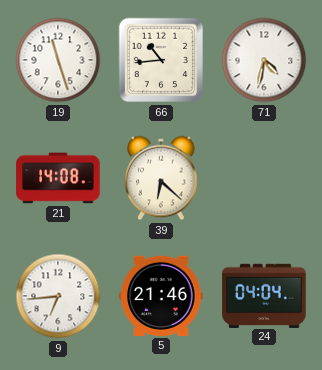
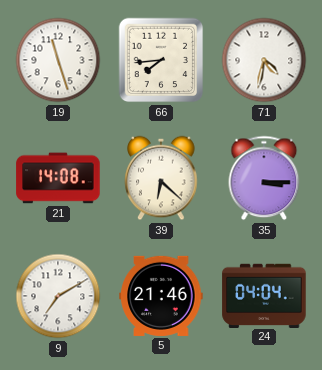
66: 10:44 -> 7:44 (161, 60)
35: none -> 3:15 (264, 178)
9: 6:44 -> 7:10 (58, 296)
